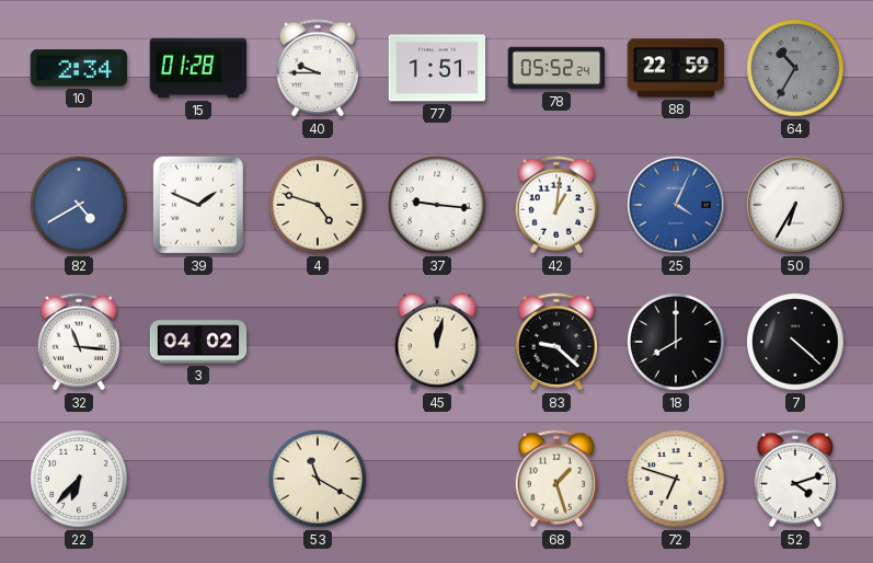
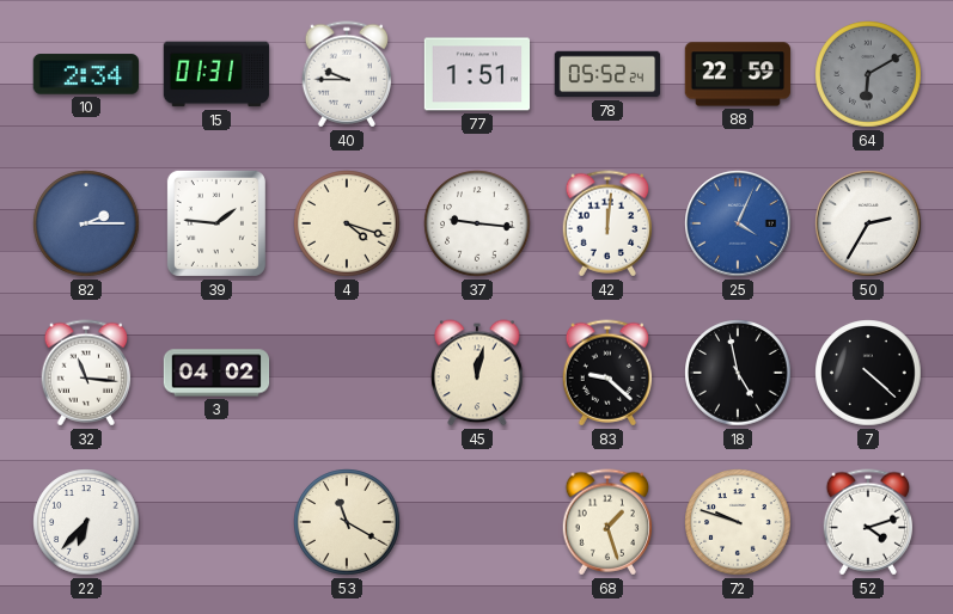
15: 01:28 -> 01:31 (216, 74)
64: 10:35 -> 6:10 (868, 74)
82: 4:40 -> 2:15 (86, 223)
39: 1:49 -> 1:46 (216, 223)
4: 4:48 -> 4:18 (347, 223)
42: 1:01 -> 12:01 (607, 223)
50: 6:35 -> 2:35 (868, 223)
18: 8:00 -> 4:58 (738, 373)
72: 6:48 -> 9:48 (738, 522)
